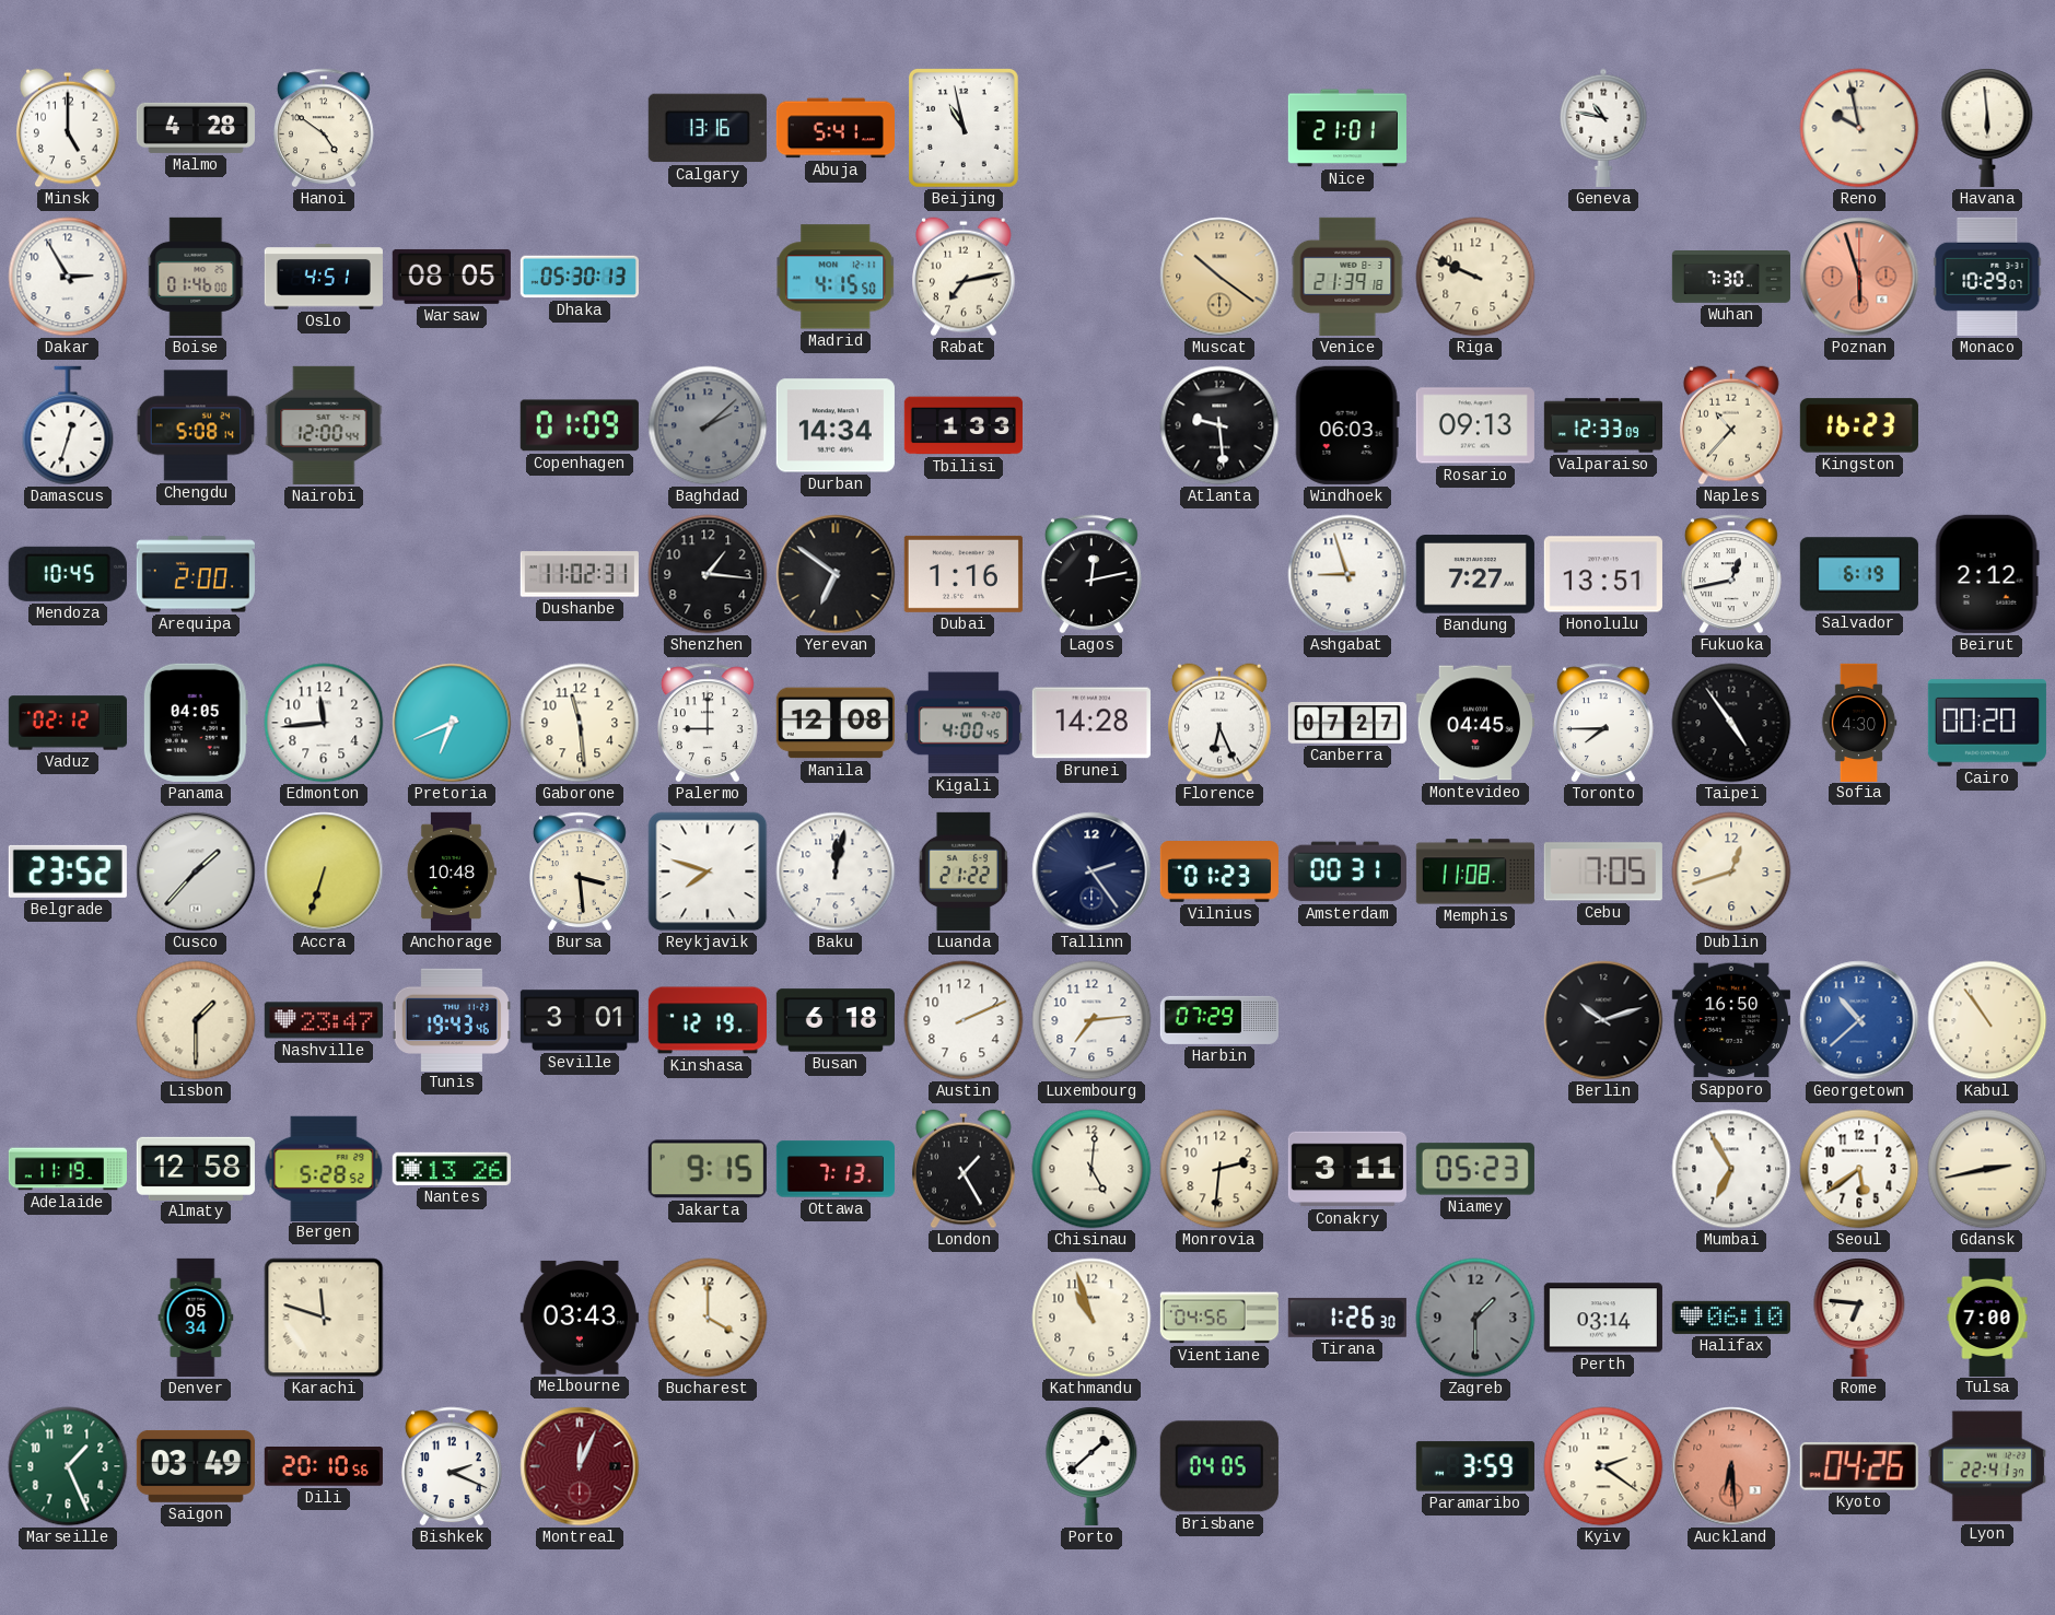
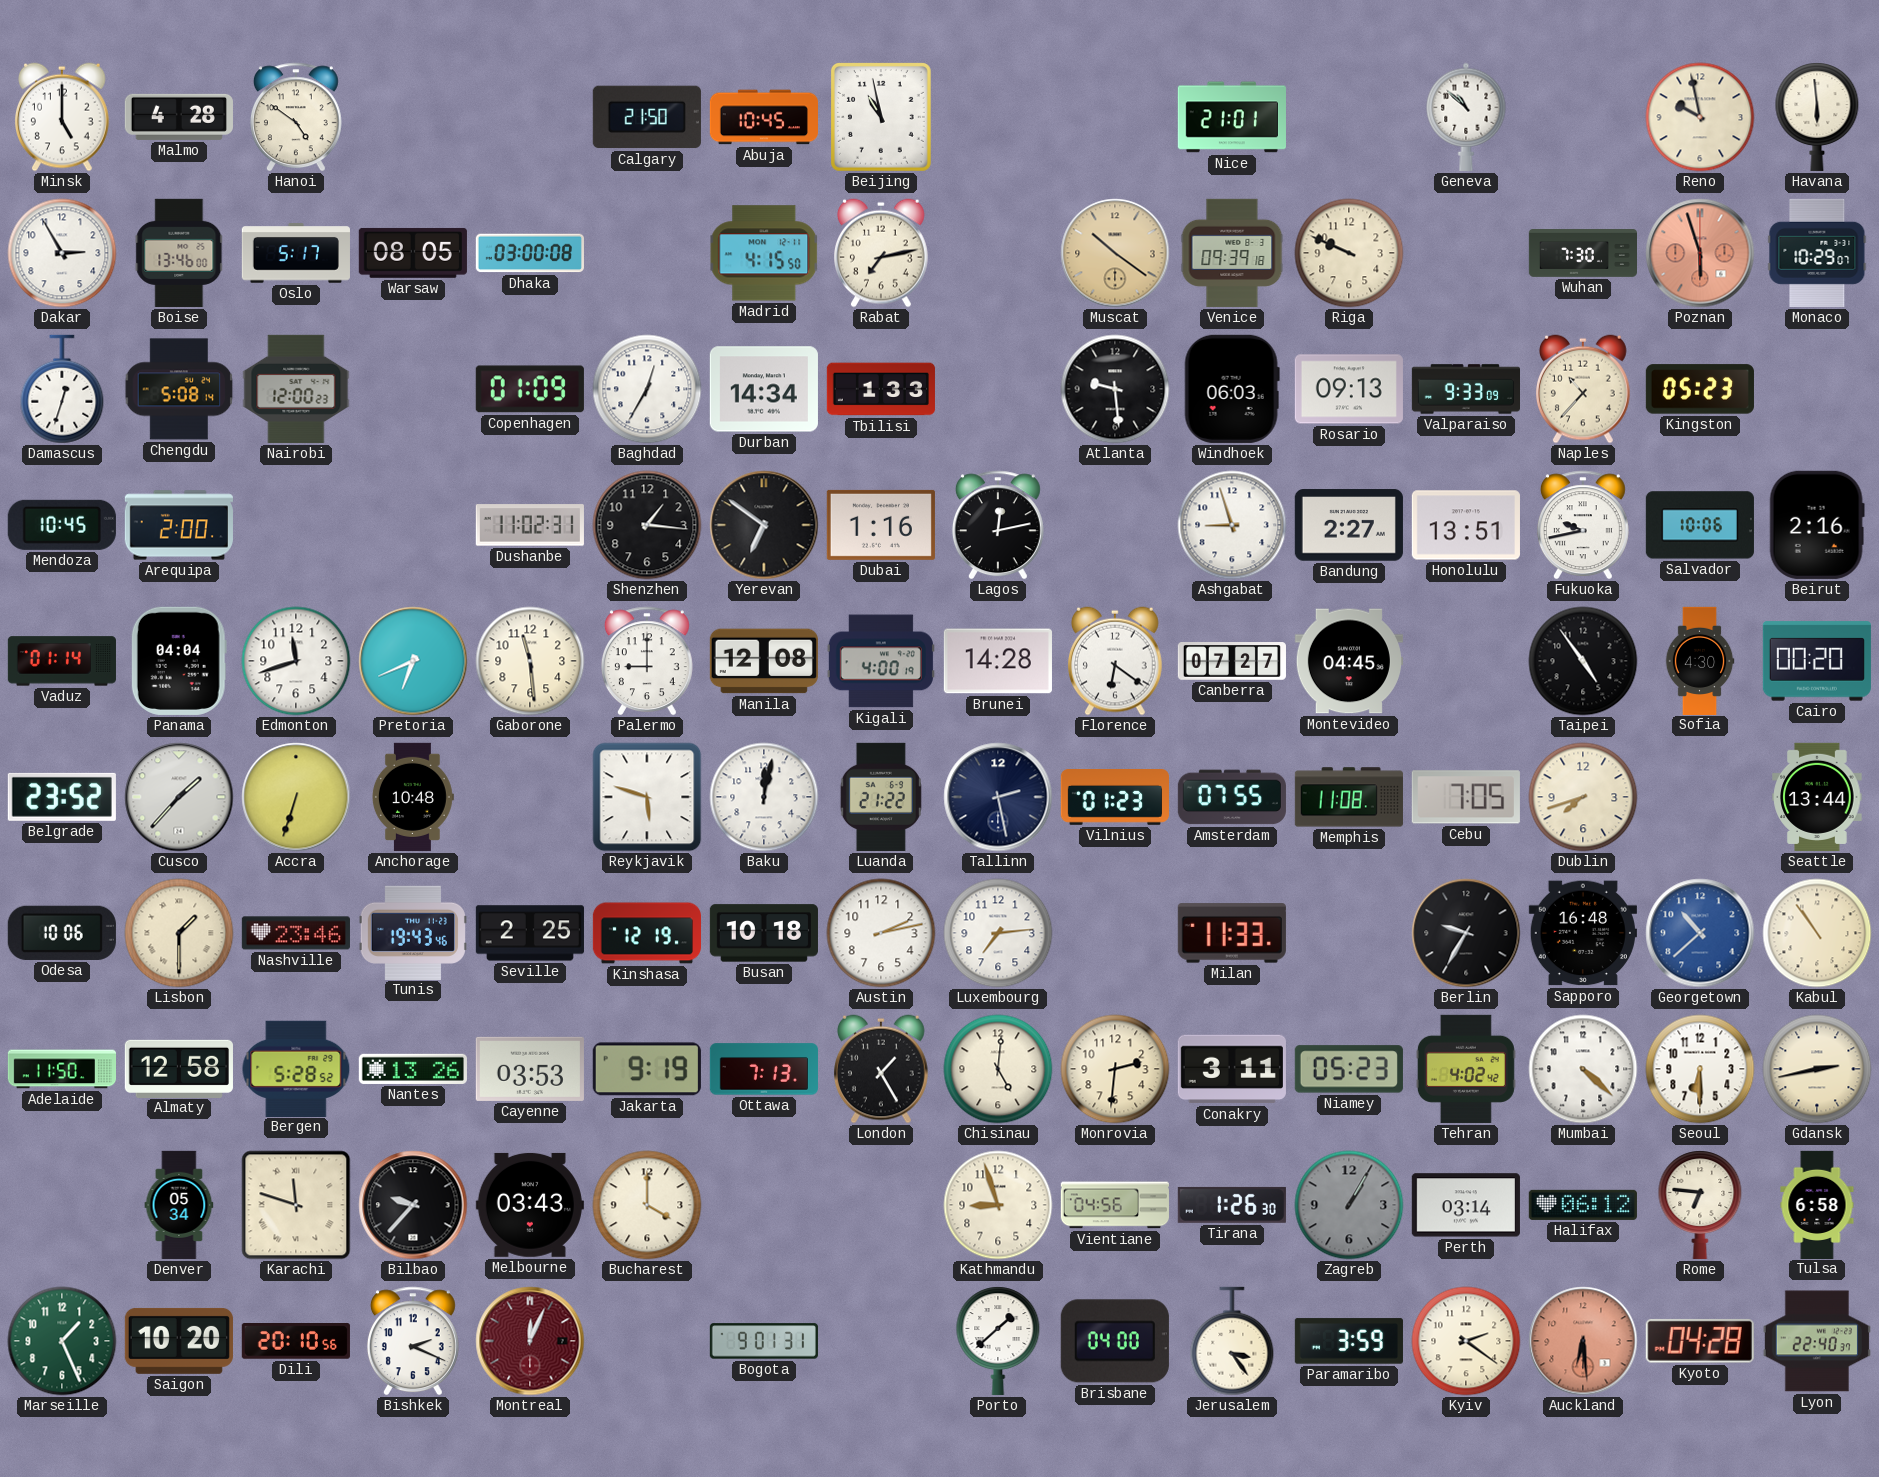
Calgary: 13:16 -> 21:50 (647, 117)
Abuja: 5:41 -> 10:45 (763, 117)
Geneva: 10:47 -> 10:52 (1466, 117)
Boise: 01:46 -> 13:46 (179, 253)
Oslo: 4:51 -> 5:17 (296, 253)
Dhaka: 05:30 -> 03:00 (530, 253)
Venice: 21:39 -> 09:39 (1232, 253)
Nairobi: 12:00:44 -> 12:00:23 (296, 389)
Baghdad: 2:08 -> 12:35 (647, 389)
Baghdad dial: grey -> white (647, 389)
Valparaiso: 12:33 -> 9:33 (1465, 389)
Kingston: 16:23 -> 05:23 (1700, 389)
Bandung: 7:27 -> 2:27 (1349, 525)
Fukuoka: 12:43 -> 9:43 (1583, 525)
Salvador: 6:19 -> 10:06 (1700, 525)
Beirut: 2:12 -> 2:16 (1817, 525)
Vaduz: 02:12 -> 01:14 (62, 661)
Panama: 04:05 -> 04:04 (179, 661)
Edmonton: 11:44 -> 11:42 (296, 661)
Kigali: 4:00:45 -> 4:00:19 (881, 661)
Florence: 6:26 -> 6:21 (1116, 661)
Toronto: 7:45 -> none (1603, 723)
Bursa: 3:29 -> none (580, 871)
Reykjavik: 7:48 -> 5:48 (647, 797)
Tallinn: 2:24 -> 2:28 (998, 797)
Amsterdam: 00:31 -> 07:55 (1232, 797)
Dublin: 12:42 -> 7:42 (1583, 797)
Seattle: none -> 13:44 (1817, 797)
Odesa: none -> 10:06 (62, 933)
Nashville: 23:47 -> 23:46 (296, 933)
Seville: 3:01 -> 2:25 (530, 933)
Busan: 6:18 -> 10:18 (764, 933)
Austin: 2:11 -> 2:13 (881, 933)
Harbin: 07:29 -> none (1219, 1020)
Milan: none -> 11:33 (1232, 933)
Berlin: 10:12 -> 9:35 (1466, 933)
Sapporo: 16:50 -> 16:48 (1583, 933)
Adelaide: 11:19 -> 11:50 (61, 1069)
Cayenne: none -> 03:53 (530, 1069)
Jakarta: 9:15 -> 9:19 (647, 1069)
Tehran: none -> 4:02 (1466, 1069)
Mumbai: 6:55 -> 4:22 (1583, 1069)
Seoul: 5:39 -> 6:30 (1700, 1069)
Bilbao: none -> 9:37 (413, 1205)
Kathmandu: 10:57 -> 8:57 (998, 1205)
Zagreb: 1:30 -> 1:05 (1349, 1205)
Halifax: 06:10 -> 06:12 (1583, 1205)
Tulsa: 7:00 -> 6:58 (1817, 1204)
Saigon: 03:49 -> 10:20 (179, 1341)
Bogota: none -> 9:01 (764, 1341)
Brisbane: 04:05 -> 04:00 (1115, 1341)
Jerusalem: none -> 3:24 (1232, 1341)
Kyoto: 04:26 -> 04:28 (1700, 1341)
Lyon: 22:41 -> 22:40 (1817, 1341)
